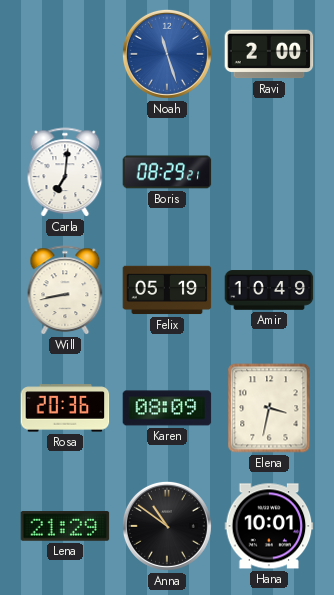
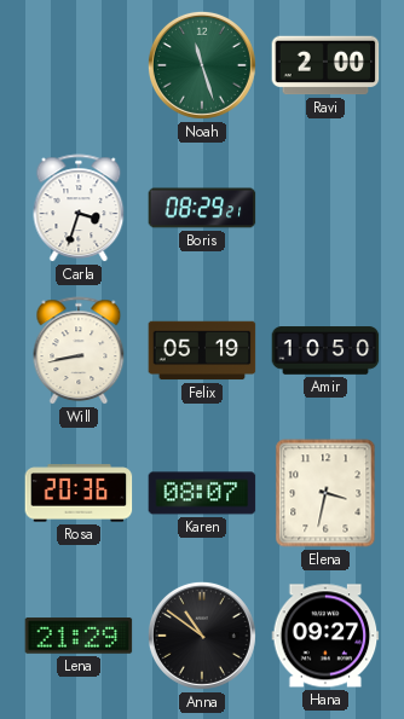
Noah dial: blue -> green (202, 65)
Carla: 7:01 -> 3:33 (79, 208)
Amir: 10:49 -> 10:50 (325, 350)
Karen: 08:09 -> 08:07 (202, 493)
Hana: 10:01 -> 09:27 (325, 636)
